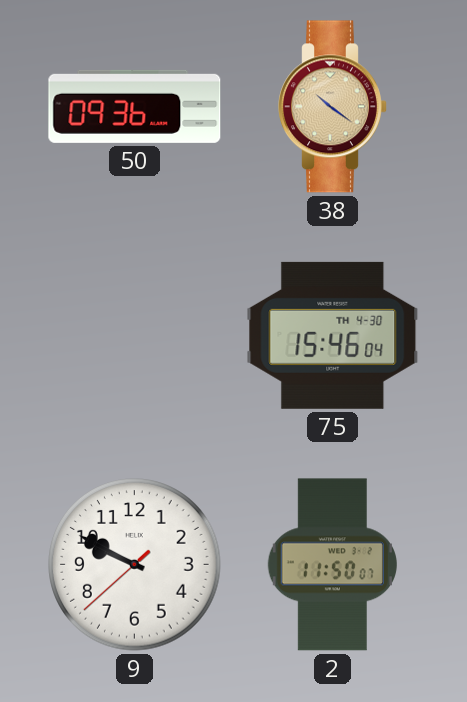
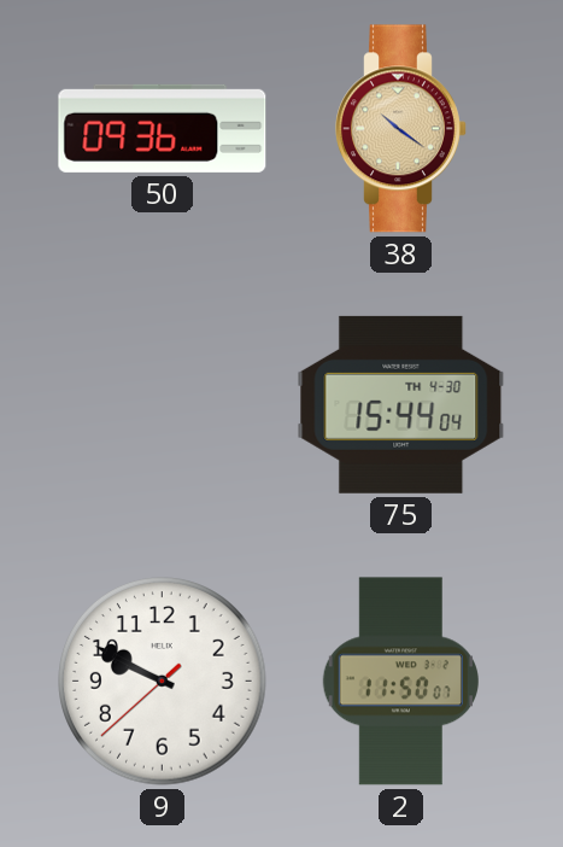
75: 15:46 -> 15:44 (401, 404)
